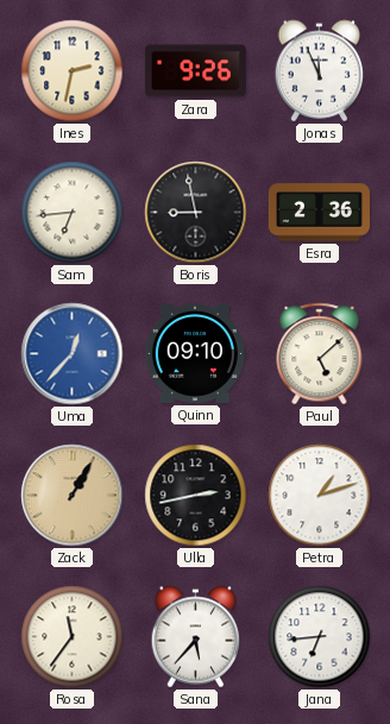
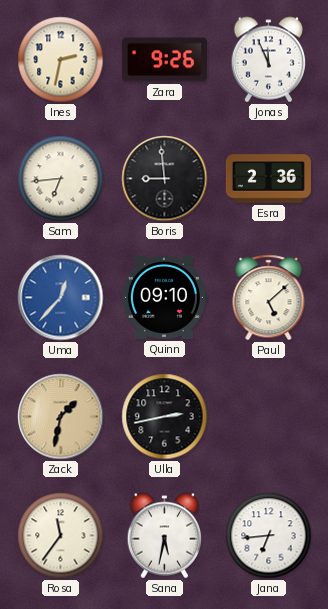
Boris: 8:58 -> 8:59 (165, 179)
Zack: 1:05 -> 1:32 (61, 417)
Petra: 1:12 -> none (320, 496)
Sana: 5:37 -> 5:32 (165, 536)
